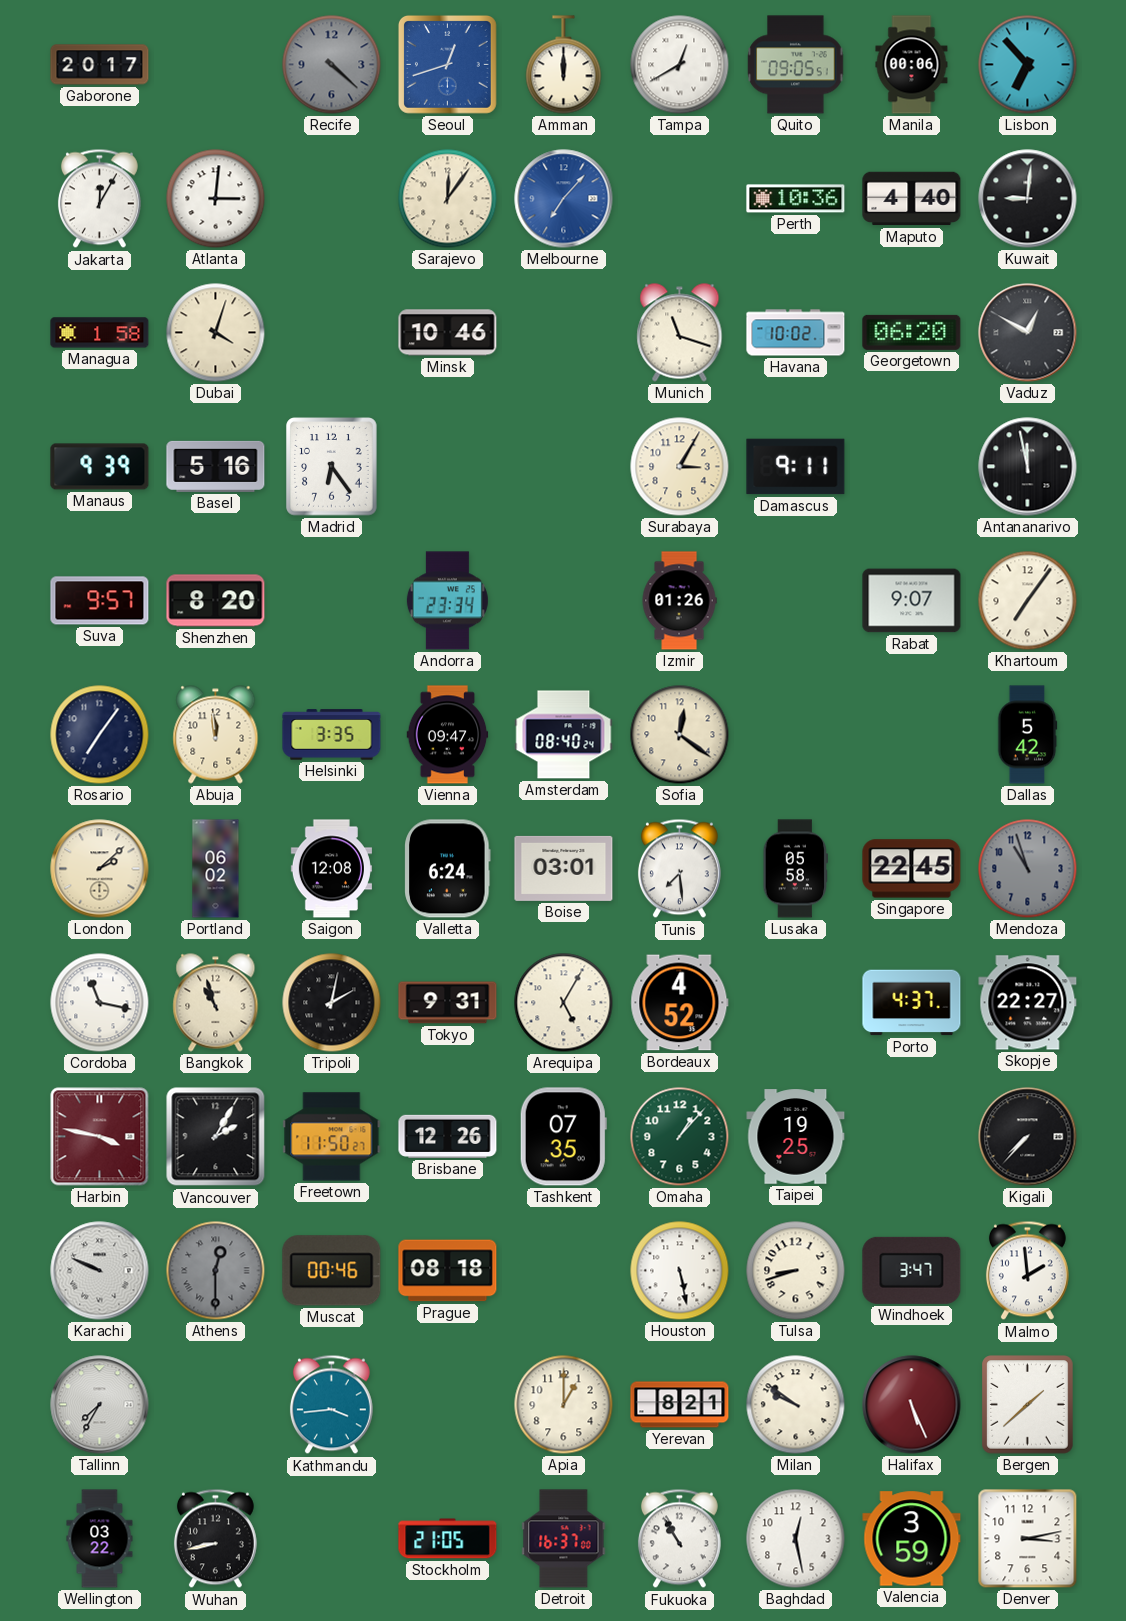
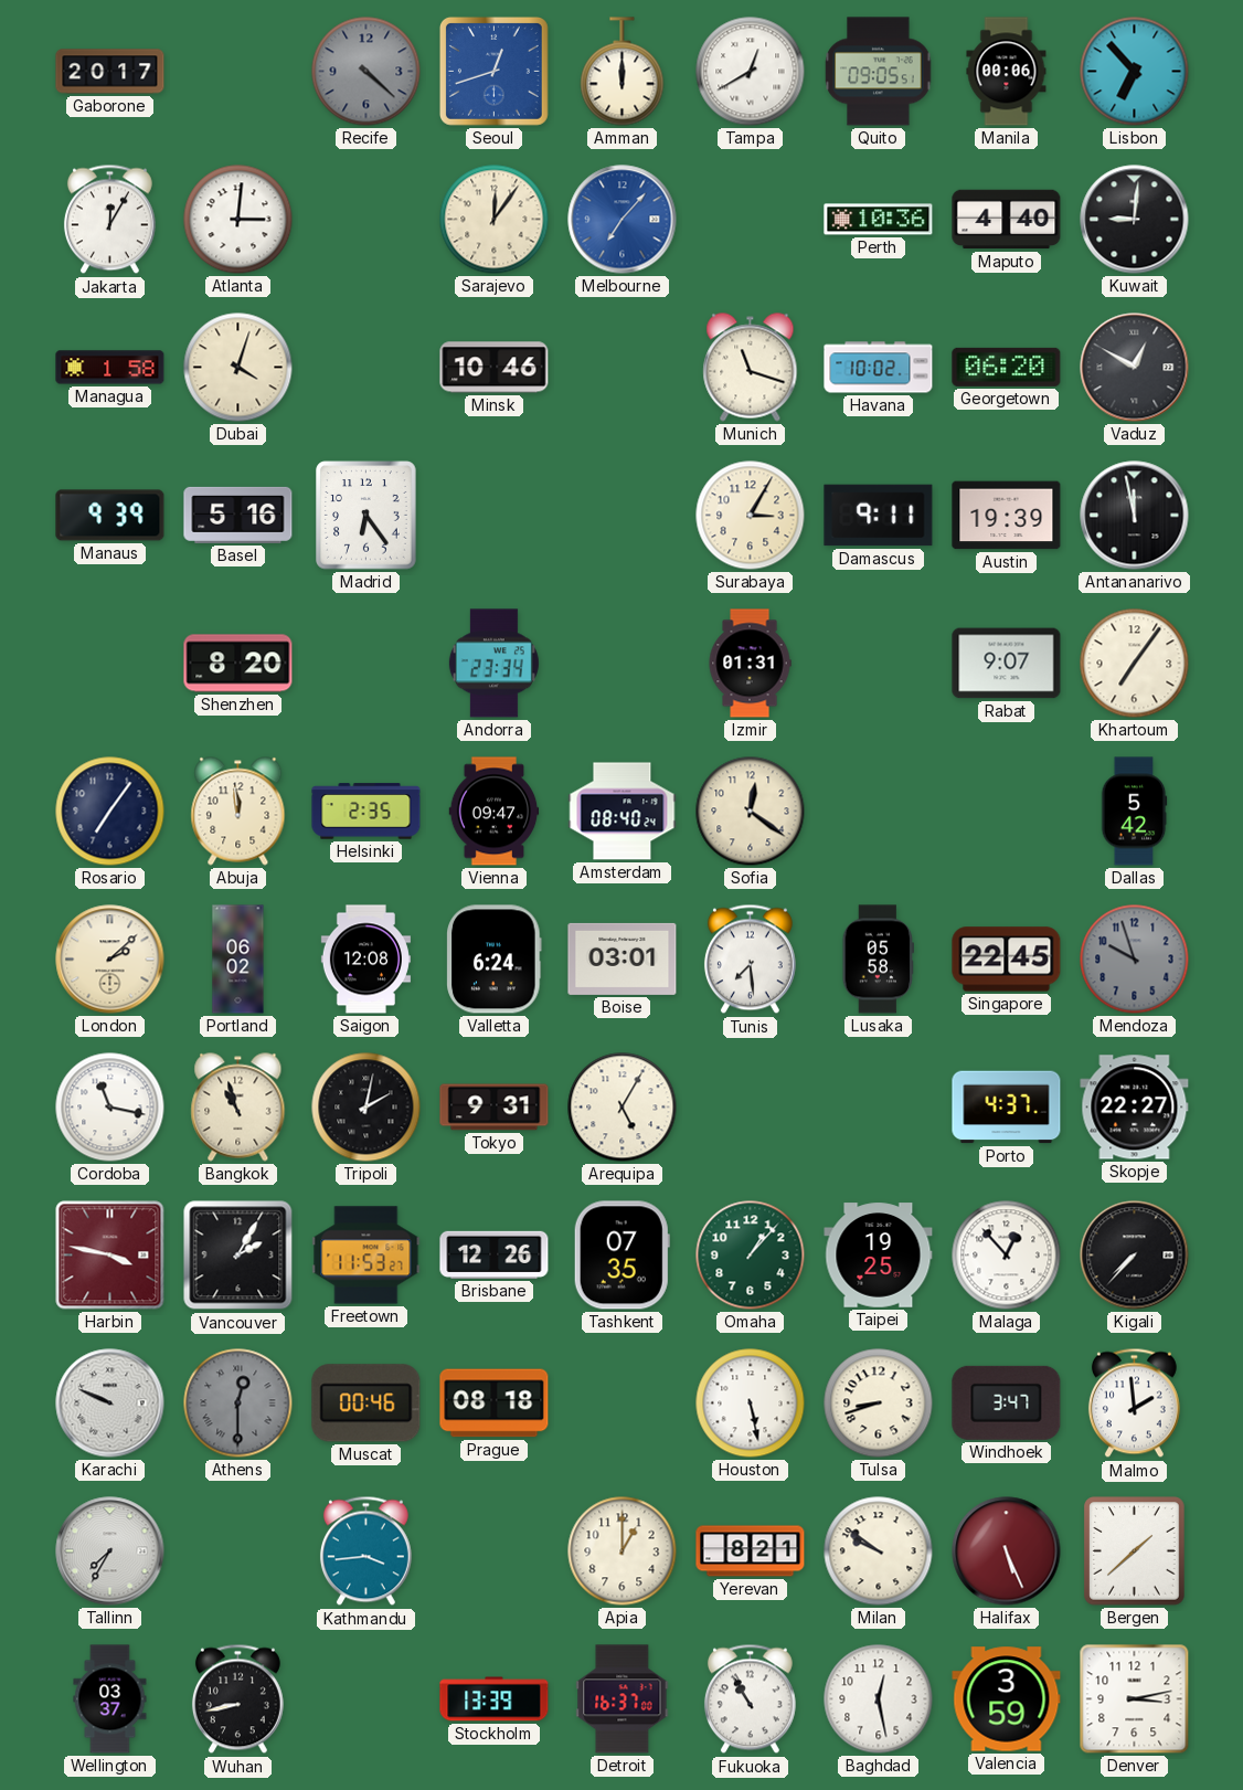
Austin: none -> 19:39 (1007, 516)
Suva: 9:57 -> none (100, 601)
Izmir: 01:26 -> 01:31 (750, 664)
Helsinki: 3:35 -> 2:35 (366, 812)
Mendoza: 10:57 -> 9:57 (1135, 960)
Bordeaux: 4:52 -> none (680, 1003)
Freetown: 11:50 -> 11:53 (366, 1256)
Malaga: none -> 12:53 (1007, 1256)
Wellington: 03:22 -> 03:37 (110, 1699)
Stockholm: 21:05 -> 13:39 (495, 1699)
